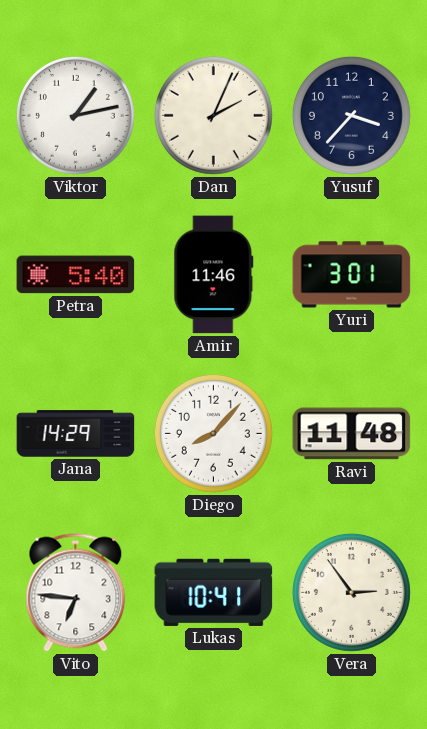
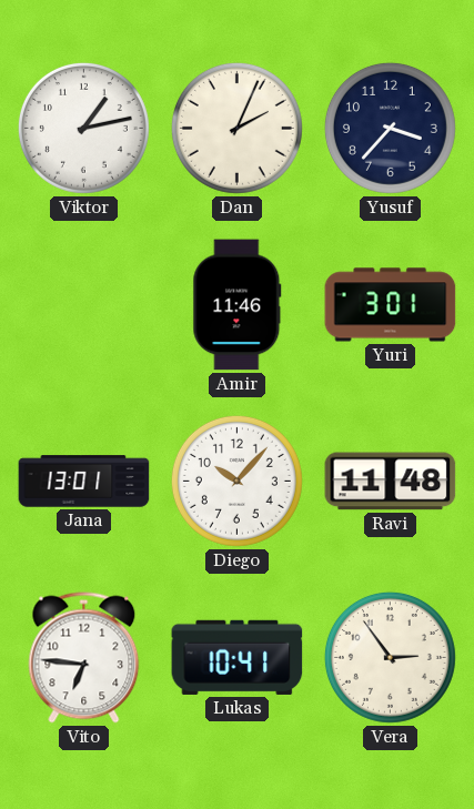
Petra: 5:40 -> none (76, 275)
Jana: 14:29 -> 13:01 (84, 482)
Diego: 8:07 -> 10:07 (236, 481)
